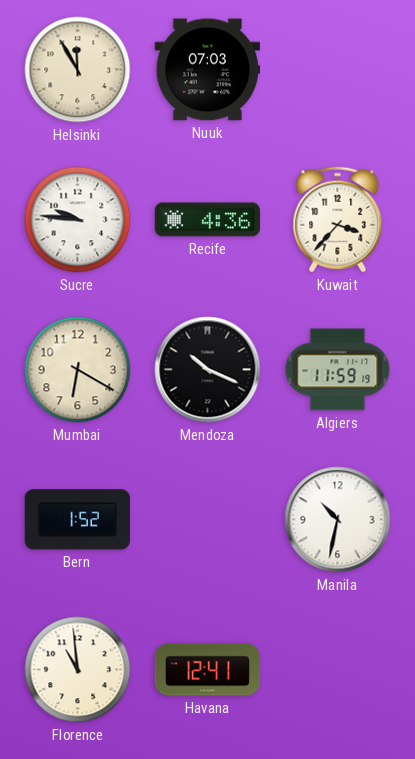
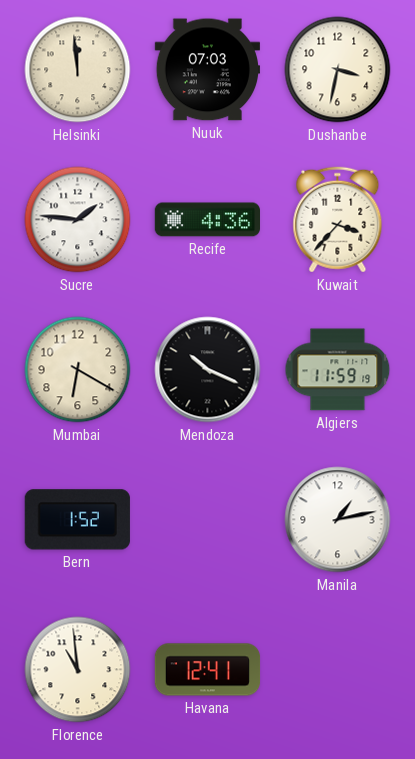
Helsinki: 11:55 -> 11:59 (78, 70)
Dushanbe: none -> 3:32 (338, 70)
Sucre: 9:46 -> 1:46 (78, 220)
Manila: 10:32 -> 1:13 (338, 520)
